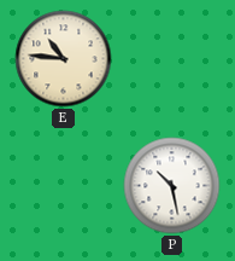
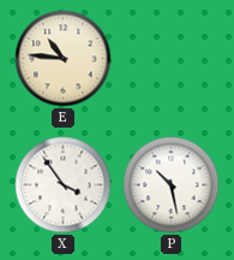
X: none -> 3:54 (64, 185)
